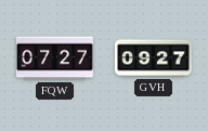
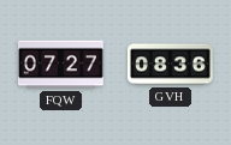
GVH: 09:27 -> 08:36 (170, 65)
